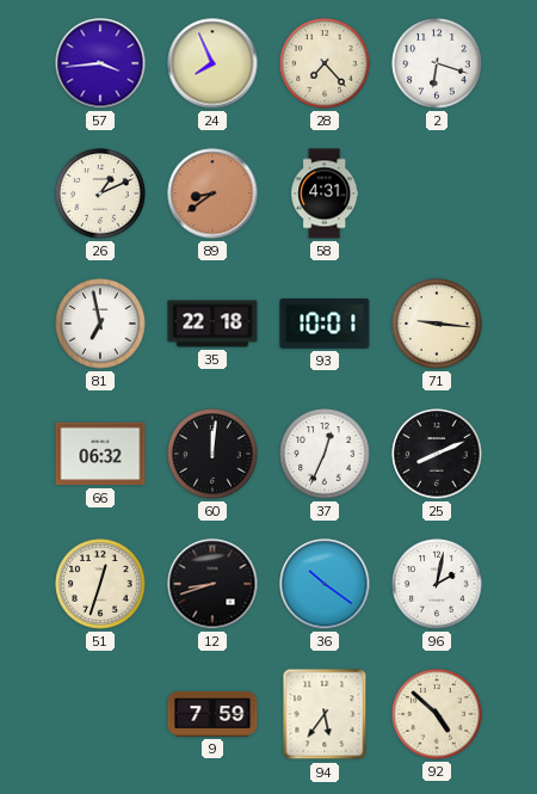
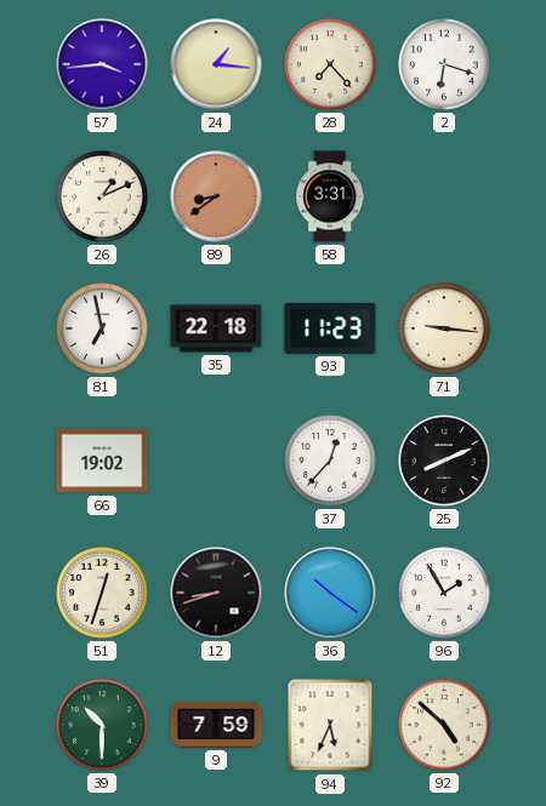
24: 7:56 -> 1:16 (216, 64)
58: 4:31 -> 3:31 (330, 196)
93: 10:01 -> 11:23 (330, 328)
66: 06:32 -> 19:02 (102, 461)
60: 12:01 -> none (212, 454)
37: 12:34 -> 12:37 (330, 461)
96: 2:02 -> 1:55 (444, 593)
39: none -> 10:30 (102, 725)
94: 5:36 -> 5:34 (330, 725)
